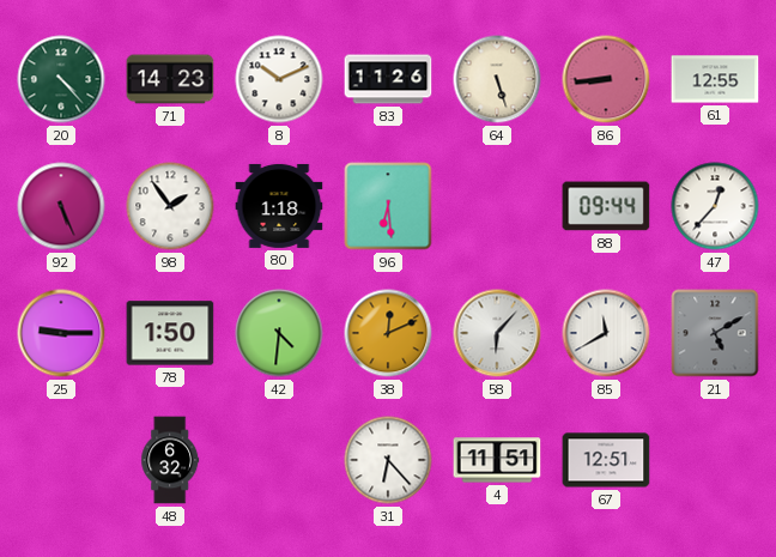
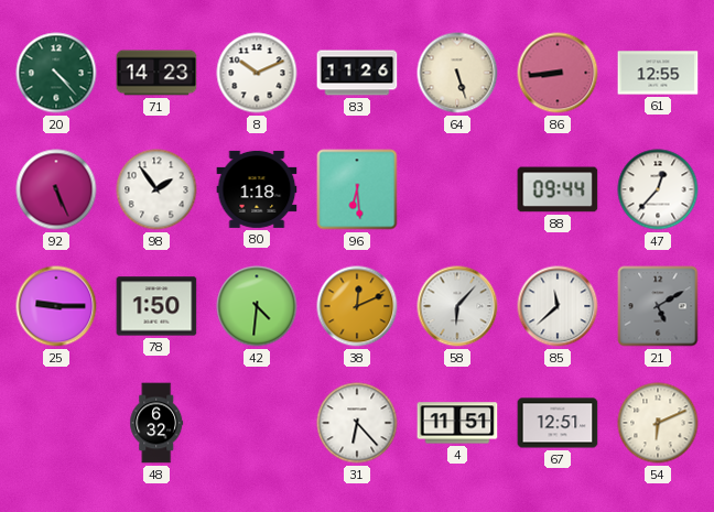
85: 11:40 -> 11:38 (558, 306)
54: none -> 6:11 (658, 423)
